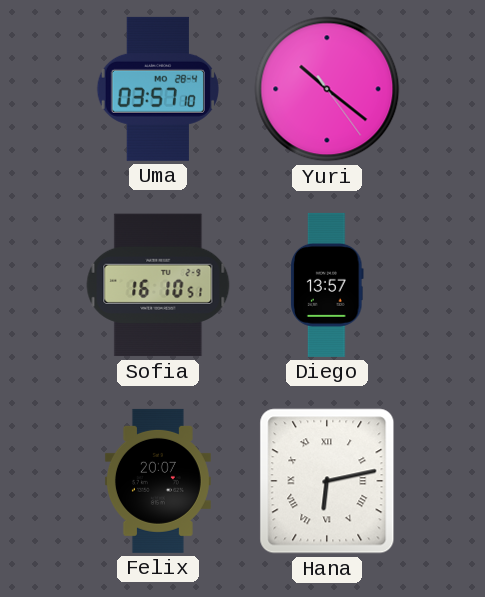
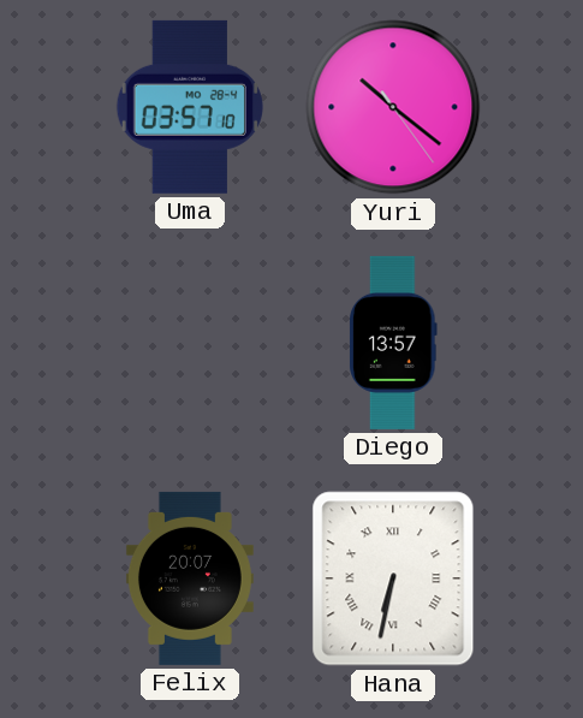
Sofia: 16:10 -> none (158, 285)
Hana: 6:13 -> 6:32 (393, 578)
